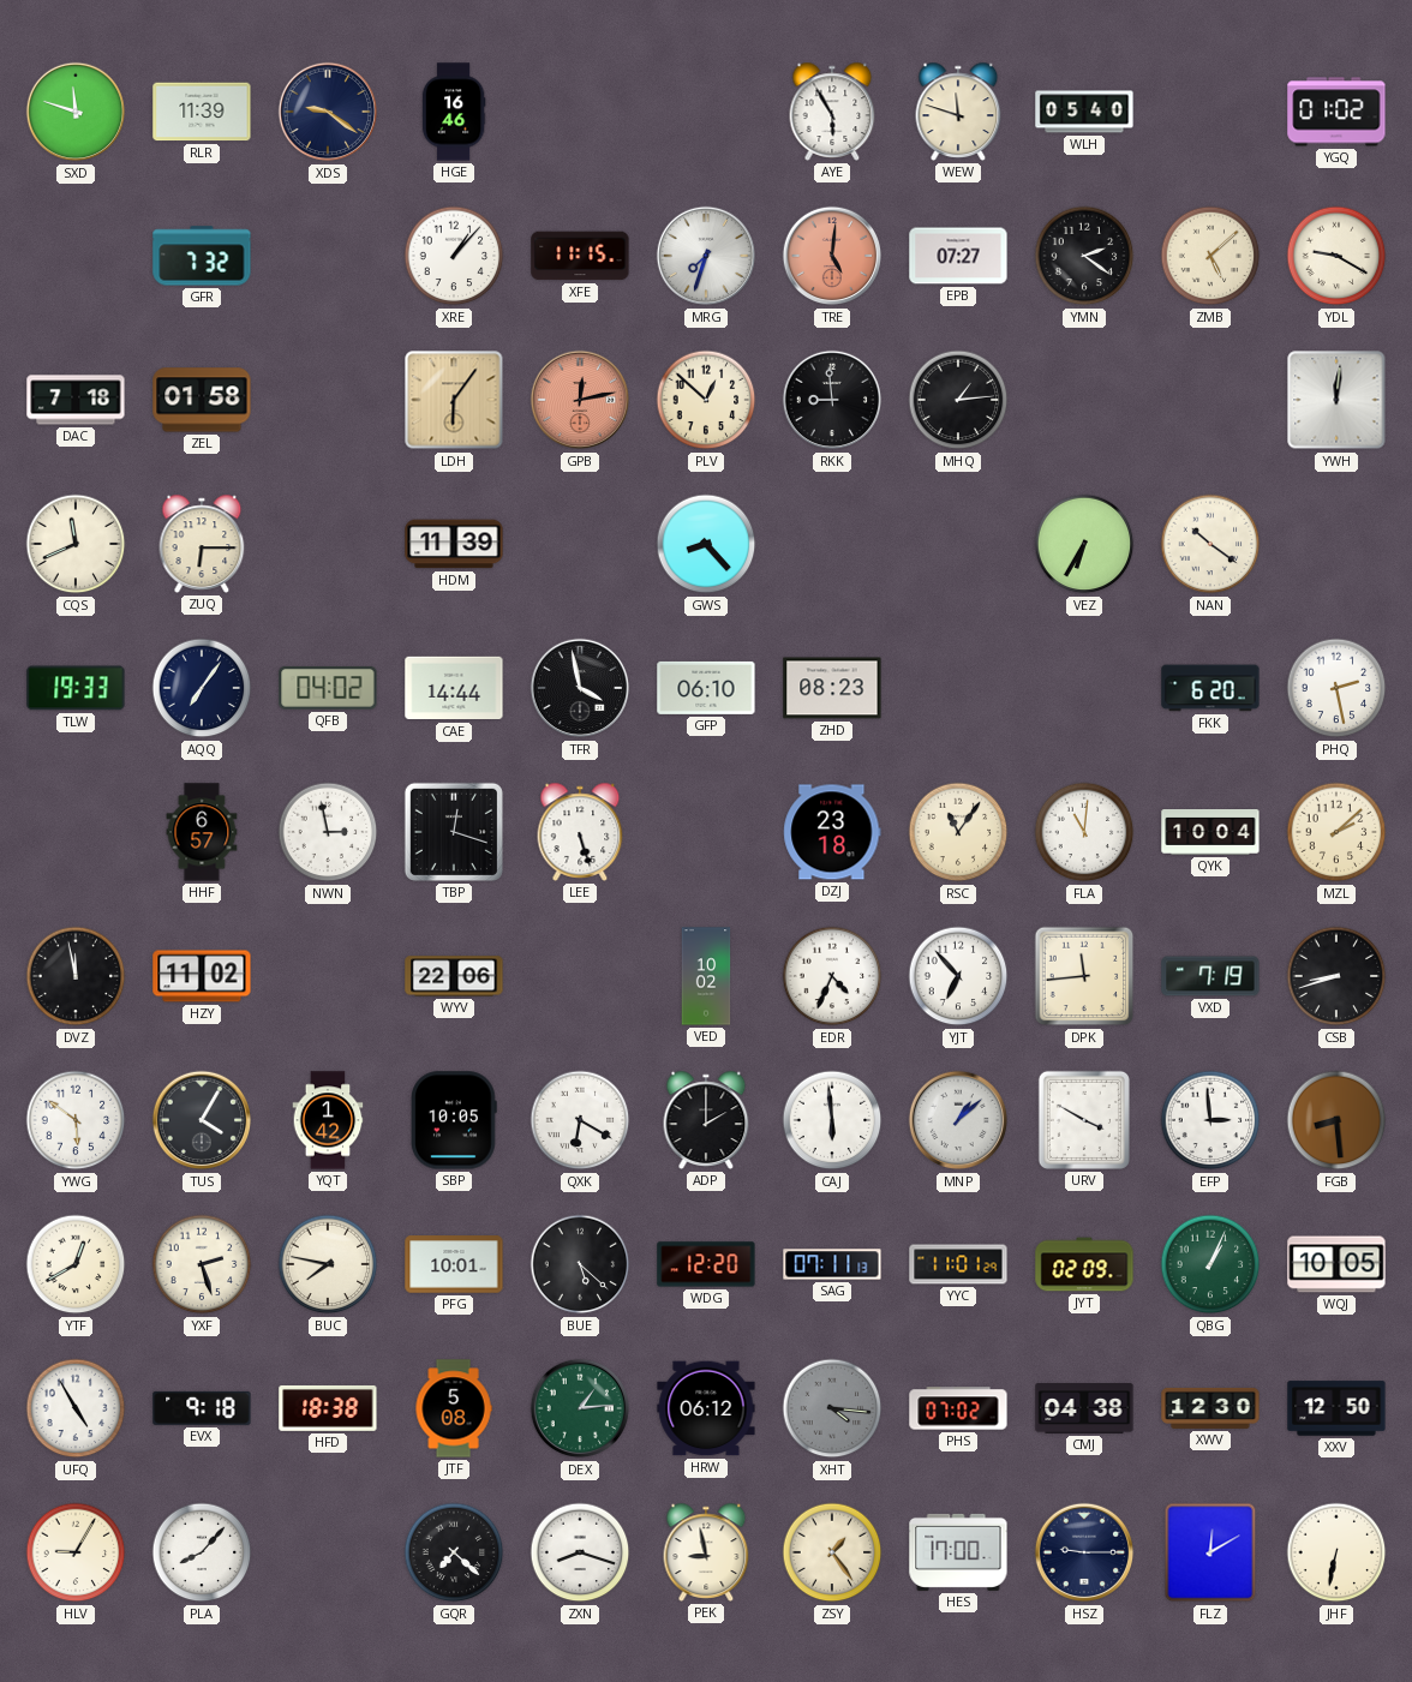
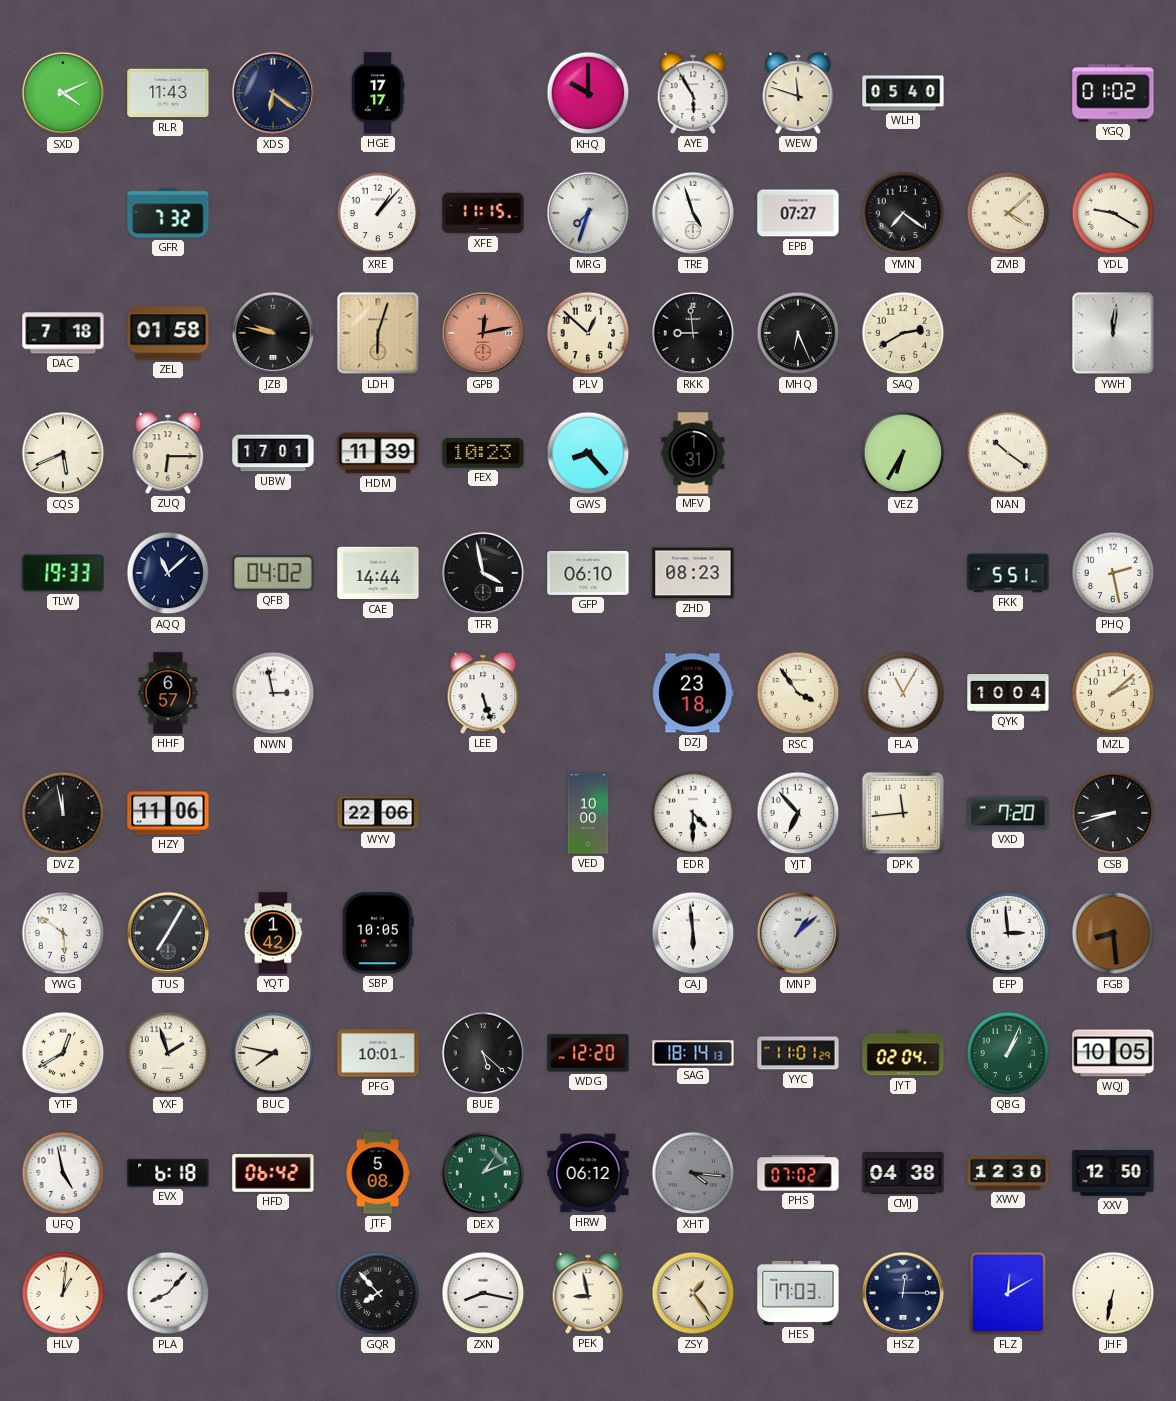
SXD: 11:48 -> 4:11 (63, 93)
RLR: 11:39 -> 11:43 (168, 93)
XDS: 9:21 -> 6:21 (273, 93)
HGE: 16:46 -> 17:17 (378, 93)
KHQ: none -> 10:00 (588, 93)
TRE: 5:01 -> 4:57 (693, 213)
TRE dial: salmon -> white (693, 213)
YMN: 2:21 -> 7:21 (903, 213)
ZMB: 5:08 -> 4:08 (1008, 213)
JZB: none -> 9:47 (273, 333)
LDH: 6:06 -> 6:03 (378, 333)
MHQ: 1:14 -> 6:26 (798, 333)
SAQ: none -> 2:40 (903, 333)
CQS: 11:41 -> 5:41 (63, 453)
UBW: none -> 17:01 (273, 453)
FEX: none -> 10:23 (483, 454)
MFV: none -> 1:31 (693, 453)
AQQ: 7:06 -> 11:08 (168, 573)
FKK: 6:20 -> 5:51 (1008, 573)
TBP: 12:18 -> none (454, 832)
RSC: 11:06 -> 3:54 (798, 693)
FLA: 11:01 -> 11:05 (903, 693)
HZY: 11:02 -> 11:06 (168, 813)
VED: 10:02 -> 10:00 (588, 813)
EDR: 4:34 -> 4:30 (693, 813)
VXD: 7:19 -> 7:20 (1008, 813)
TUS: 4:05 -> 7:05 (168, 933)
QXK: 6:20 -> none (580, 1120)
ADP: 2:00 -> none (706, 1120)
URV: 3:50 -> none (1084, 1120)
YXF: 2:27 -> 1:57 (168, 1053)
SAG: 07:11 -> 18:14 (693, 1053)
JYT: 02:09 -> 02:04 (903, 1053)
UFQ: 4:55 -> 4:58 (63, 1173)
EVX: 9:18 -> 6:18 (168, 1173)
HFD: 18:38 -> 06:42 (273, 1173)
DEX: 1:14 -> 1:11 (483, 1173)
HLV: 9:05 -> 1:01 (63, 1293)
GQR: 7:22 -> 7:53 (378, 1293)
ZXN: 8:18 -> 8:17 (483, 1293)
HES: 17:00 -> 17:03 (798, 1293)
HSZ: 9:15 -> 12:15 (903, 1293)
